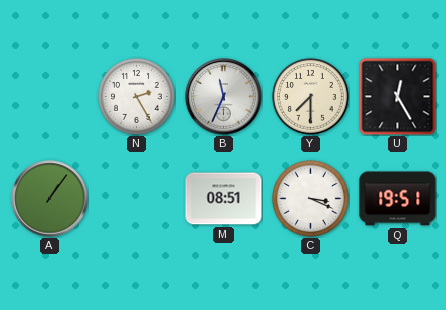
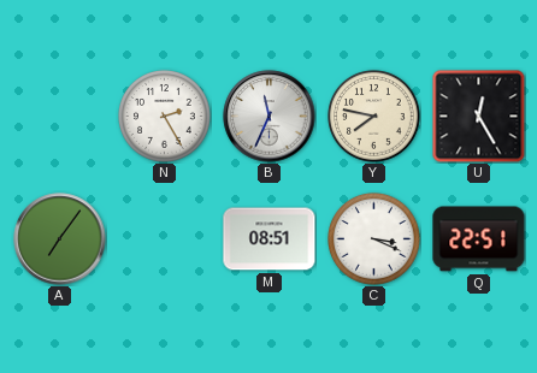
Y: 7:30 -> 7:47 (374, 117)
A: 1:06 -> 7:06 (60, 239)
Q: 19:51 -> 22:51 (479, 239)
